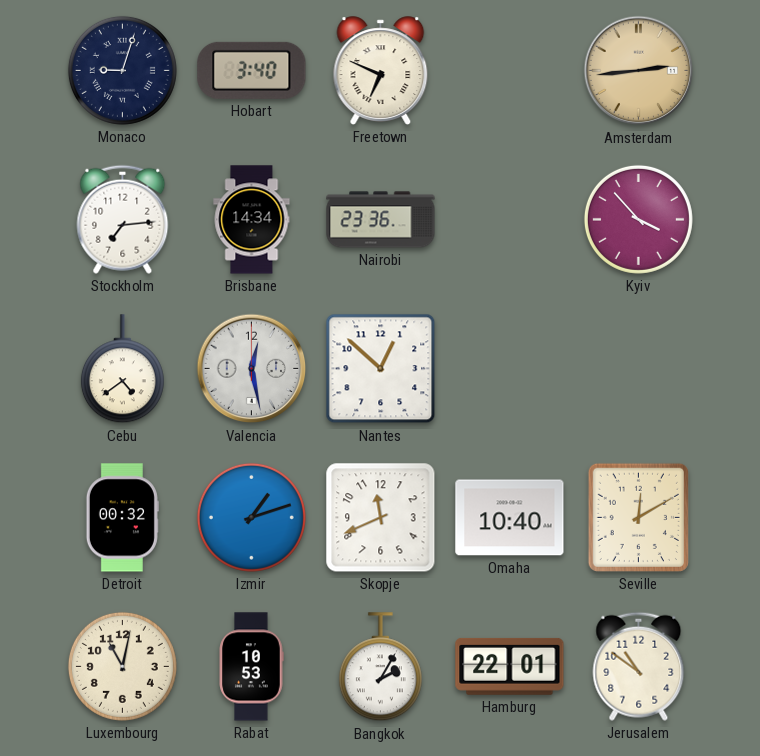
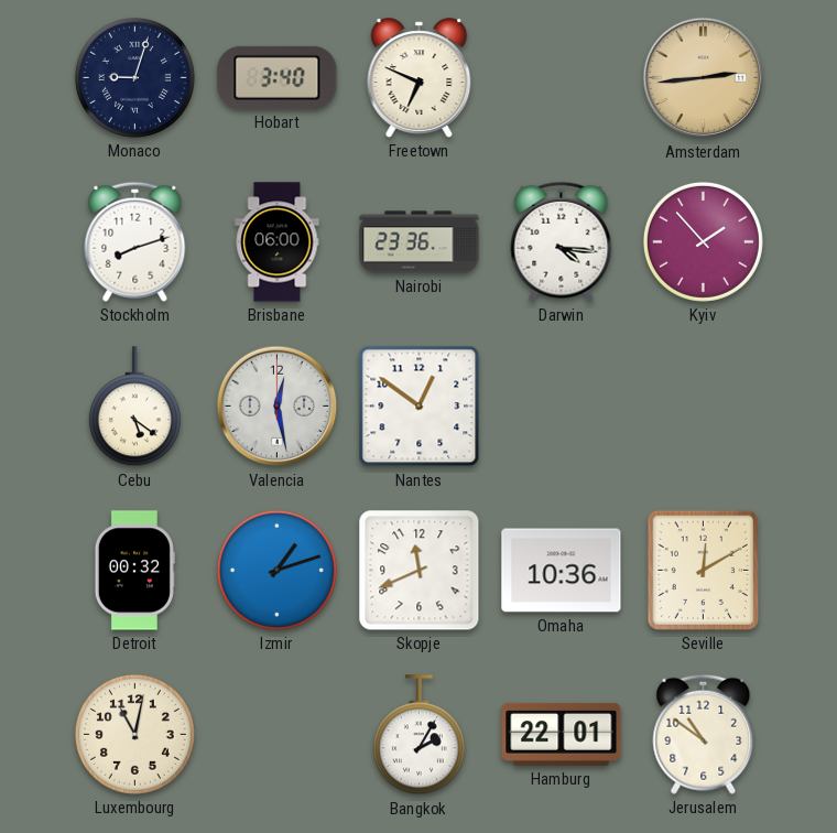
Stockholm: 7:14 -> 8:12 (135, 241)
Brisbane: 14:34 -> 06:00 (278, 242)
Darwin: none -> 4:16 (562, 241)
Kyiv: 3:53 -> 1:53 (703, 241)
Cebu: 4:39 -> 5:21 (134, 407)
Nantes: 12:52 -> 12:51 (420, 407)
Omaha: 10:40 -> 10:36 (562, 571)
Rabat: 10:53 -> none (251, 667)
